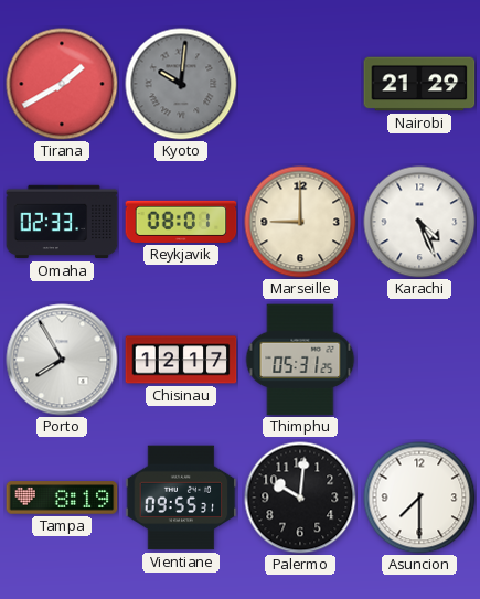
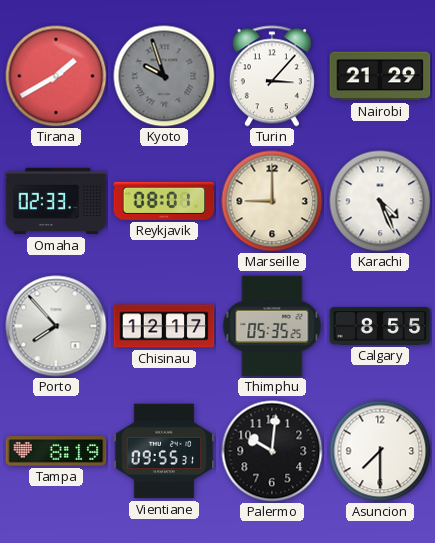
Kyoto: 10:01 -> 9:57 (164, 76)
Turin: none -> 3:07 (272, 76)
Porto: 7:55 -> 7:53 (56, 326)
Thimphu: 05:31 -> 05:35 (272, 326)
Calgary: none -> 8:55 (380, 326)
